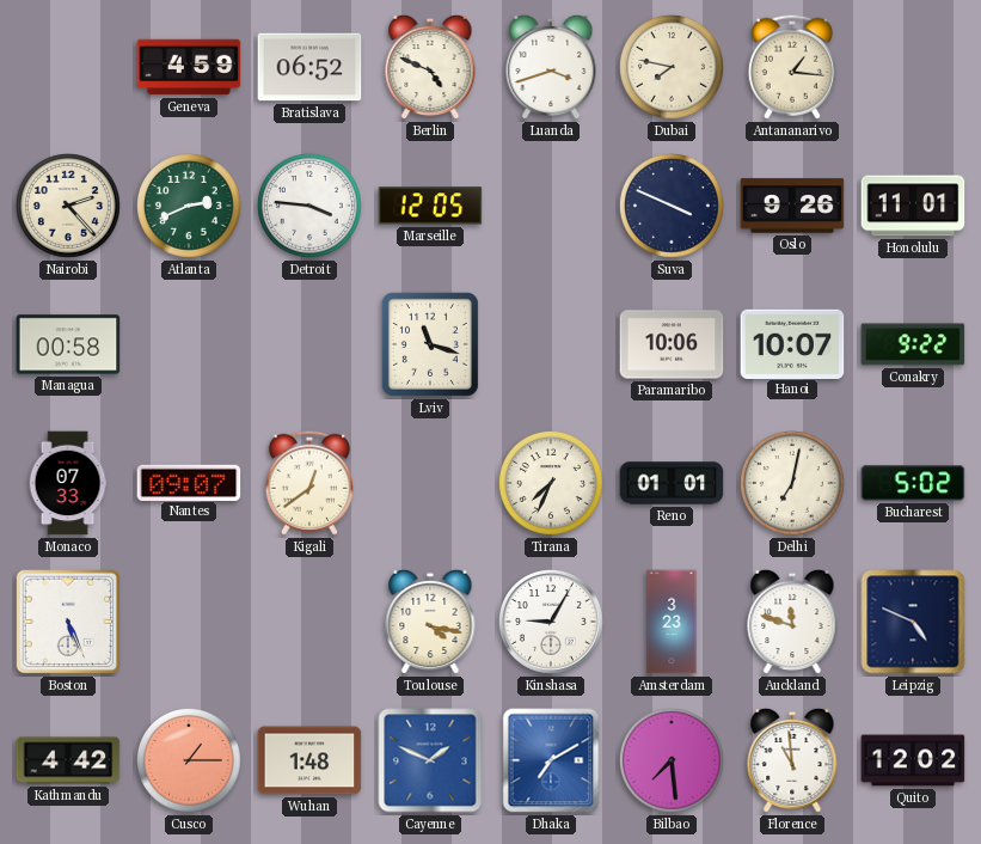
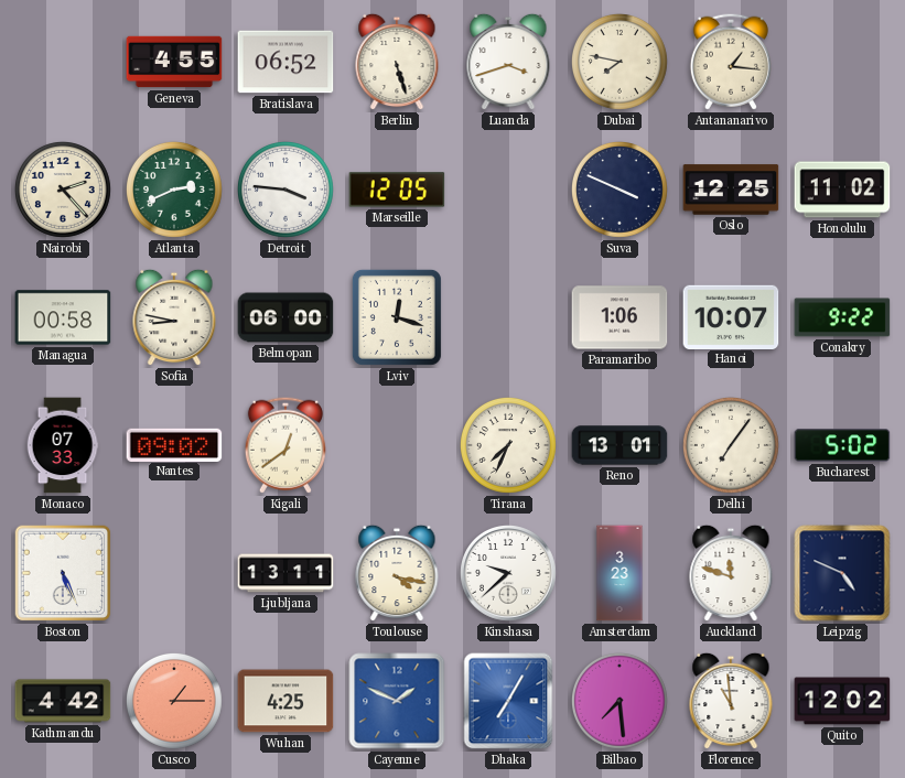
Geneva: 4:59 -> 4:55 (174, 62)
Berlin: 4:49 -> 5:27 (397, 62)
Oslo: 9:26 -> 12:25 (731, 190)
Honolulu: 11:01 -> 11:02 (842, 190)
Sofia: none -> 8:47 (174, 317)
Belmopan: none -> 06:00 (285, 317)
Lviv: 11:18 -> 12:18 (397, 317)
Paramaribo: 10:06 -> 1:06 (620, 317)
Nantes: 09:07 -> 09:02 (174, 444)
Reno: 01:01 -> 13:01 (620, 445)
Delhi: 7:02 -> 7:06 (731, 445)
Ljubljana: none -> 13:11 (285, 573)
Kinshasa: 9:05 -> 9:38 (509, 574)
Wuhan: 1:48 -> 4:25 (285, 701)
Dhaka: 7:10 -> 7:05 (508, 701)
